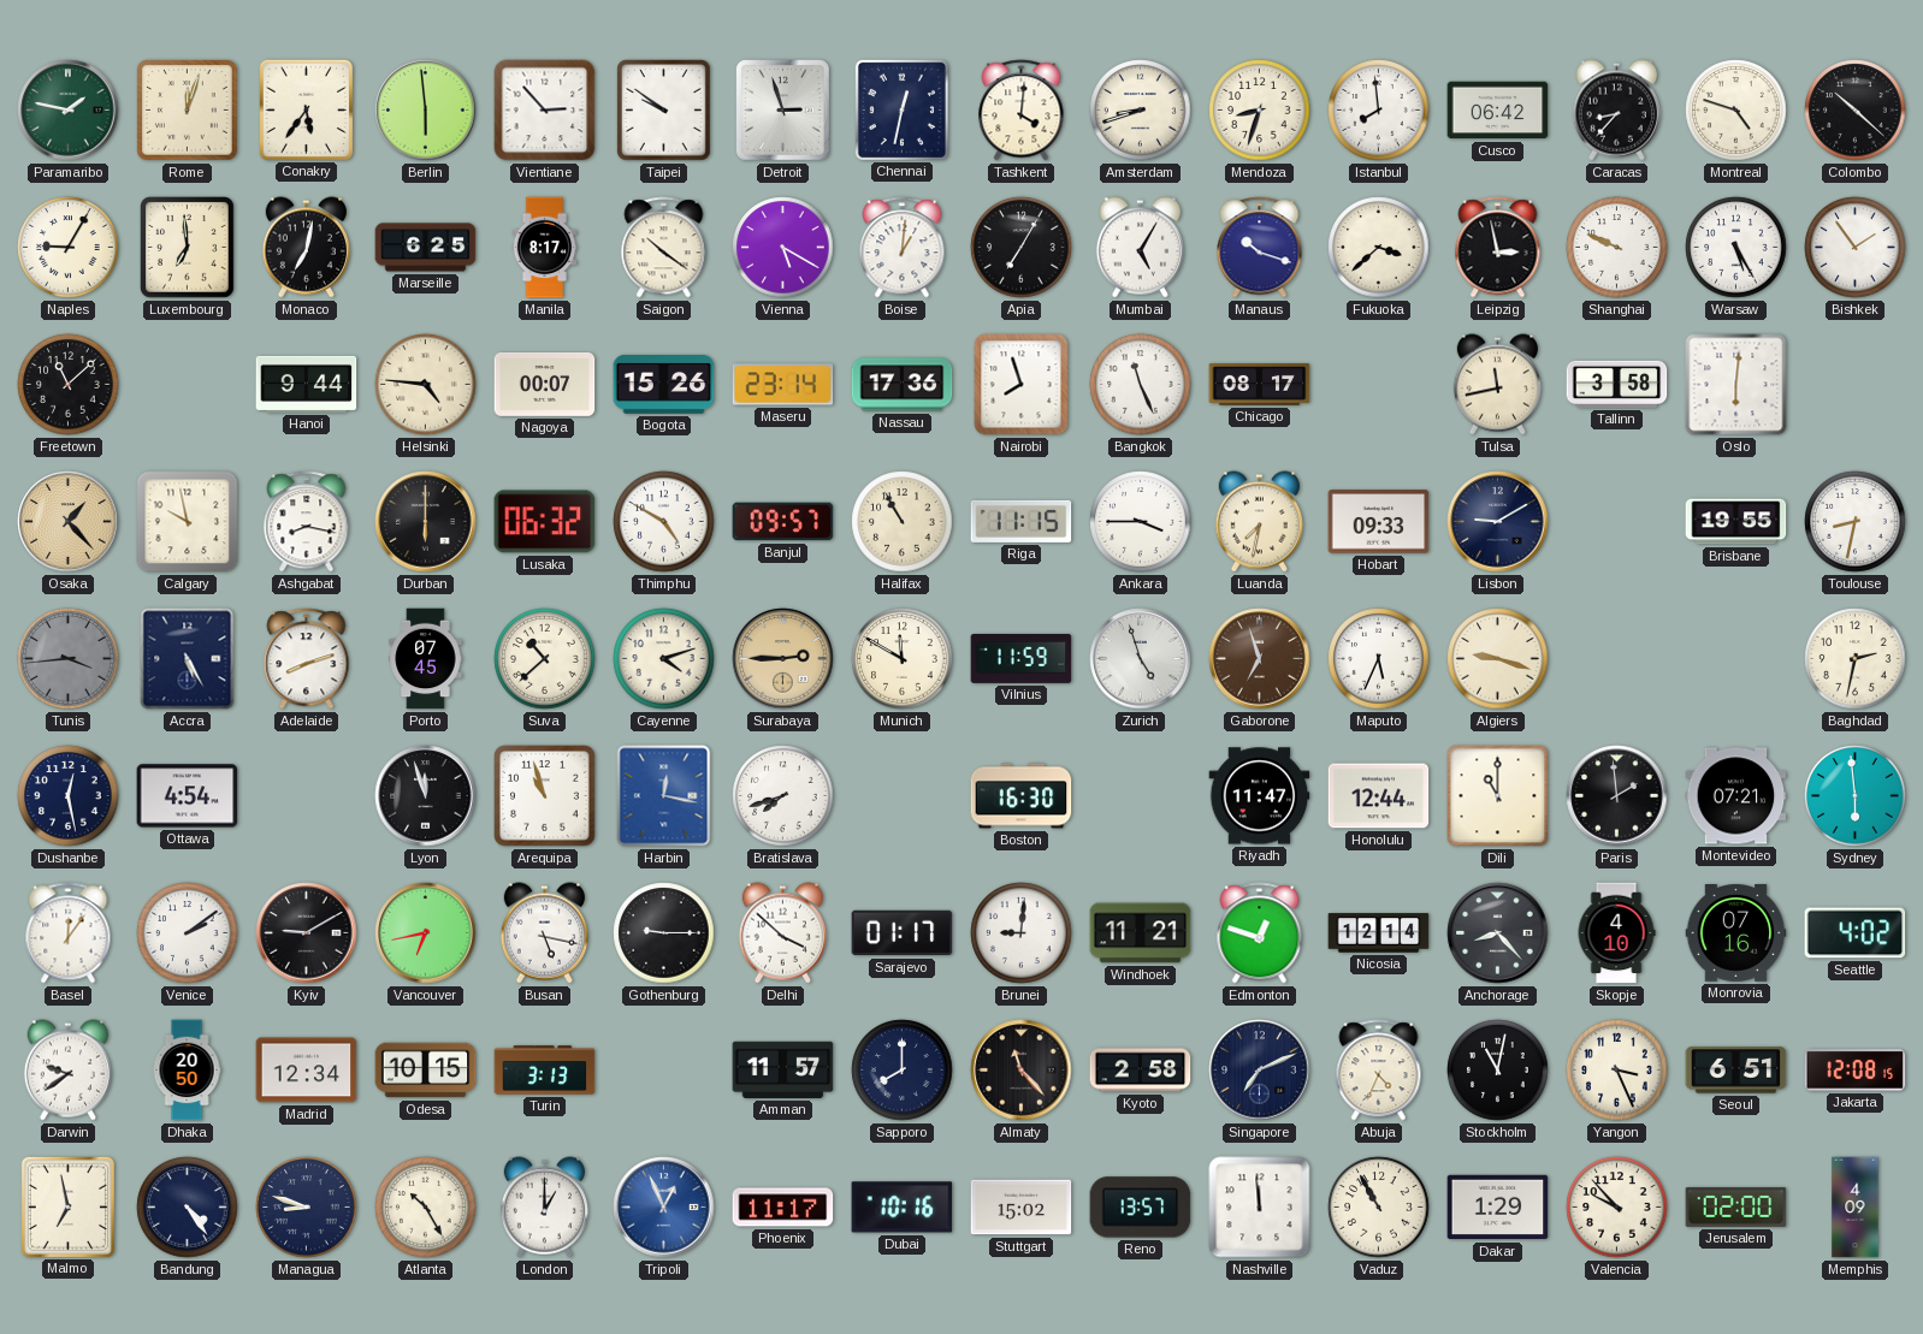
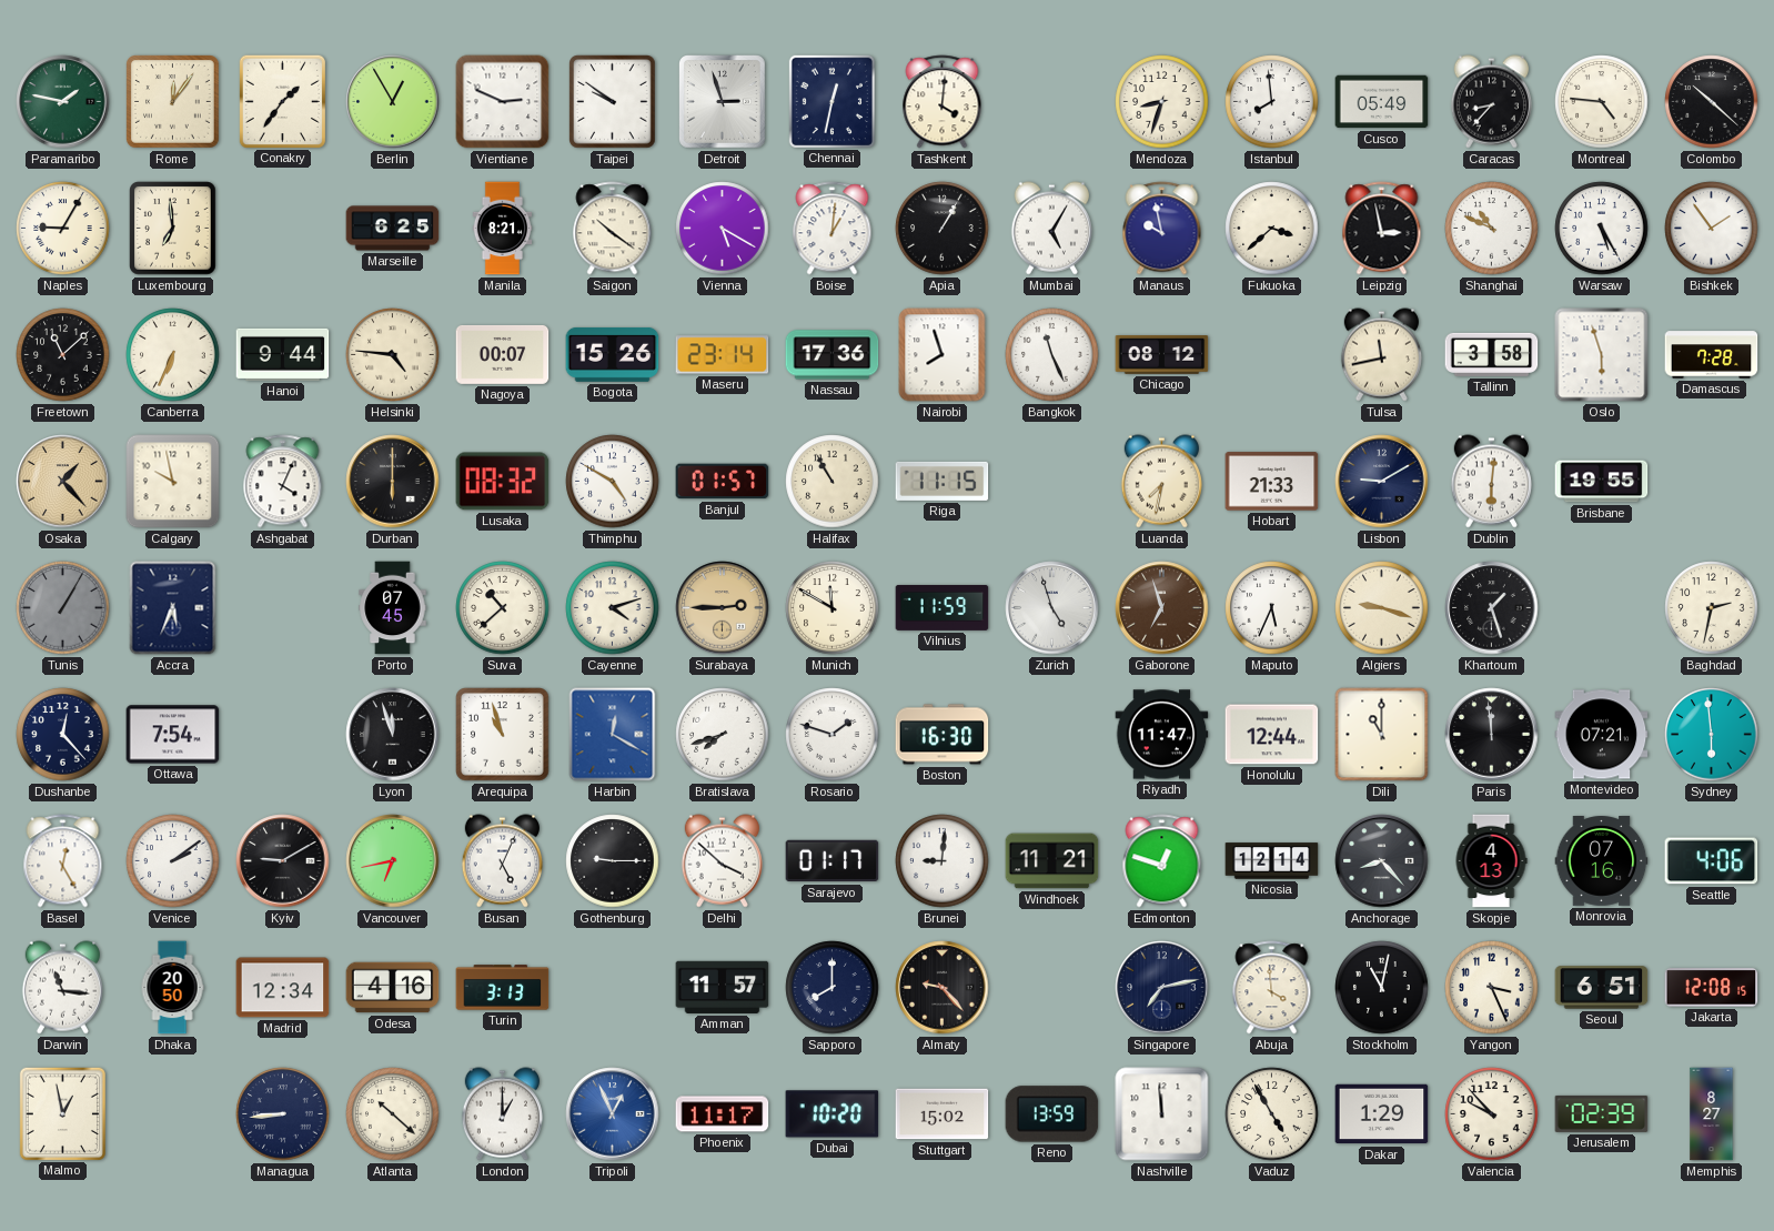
Rome: 12:03 -> 12:06 (173, 102)
Conakry: 5:36 -> 1:36 (282, 101)
Berlin: 5:59 -> 12:55 (393, 102)
Vientiane: 2:53 -> 2:49 (503, 102)
Amsterdam: 8:42 -> none (1141, 111)
Cusco: 06:42 -> 05:49 (1382, 102)
Montreal: 4:48 -> 4:46 (1602, 102)
Monaco: 7:02 -> none (306, 248)
Manila: 8:17 -> 8:21 (503, 229)
Apia: 7:05 -> 1:05 (943, 229)
Manaus: 10:18 -> 9:58 (1162, 229)
Shanghai: 9:49 -> 10:49 (1492, 229)
Canberra: none -> 6:34 (173, 355)
Chicago: 08:17 -> 08:12 (1162, 355)
Oslo: 6:01 -> 5:57 (1602, 355)
Damascus: none -> 7:28 (1712, 355)
Ashgabat: 8:17 -> 4:04 (283, 482)
Lusaka: 06:32 -> 08:32 (503, 482)
Banjul: 09:57 -> 01:57 (723, 482)
Ankara: 3:45 -> none (1141, 522)
Hobart: 09:33 -> 21:33 (1272, 482)
Dublin: none -> 6:01 (1491, 482)
Toulouse: 8:32 -> none (1856, 522)
Tunis: 3:44 -> 1:05 (63, 608)
Accra: 5:25 -> 5:34 (173, 608)
Adelaide: 8:12 -> none (307, 659)
Khartoum: none -> 1:27 (1492, 608)
Dushanbe: 12:28 -> 12:23 (63, 735)
Ottawa: 4:54 -> 7:54 (173, 735)
Harbin: 12:17 -> 12:20 (613, 735)
Rosario: none -> 1:48 (833, 735)
Paris: 1:59 -> 11:59 (1492, 735)
Basel: 12:06 -> 12:25 (63, 861)
Busan: 5:17 -> 5:04 (502, 861)
Skopje: 4:10 -> 4:13 (1491, 861)
Seattle: 4:02 -> 4:06 (1712, 861)
Darwin: 9:39 -> 11:16 (62, 988)
Odesa: 10:15 -> 4:16 (393, 988)
Almaty: 11:23 -> 9:23 (943, 988)
Kyoto: 2:58 -> none (1141, 1071)
Singapore: 7:11 -> 7:13 (1162, 988)
Abuja: 4:34 -> 3:59 (1272, 988)
Malmo: 6:58 -> 12:58 (62, 1113)
Bandung: 4:24 -> none (188, 1208)
Managua: 8:48 -> 8:44 (283, 1114)
Atlanta: 10:25 -> 10:22 (393, 1114)
Dubai: 10:16 -> 10:20 (833, 1114)
Reno: 13:57 -> 13:59 (1052, 1114)
Vaduz: 10:55 -> 4:55 (1272, 1114)
Jerusalem: 02:00 -> 02:39 (1602, 1113)
Memphis: 4:09 -> 8:27 (1712, 1114)
